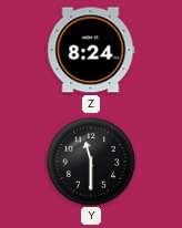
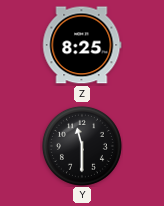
Z: 8:24 -> 8:25 (82, 45)
